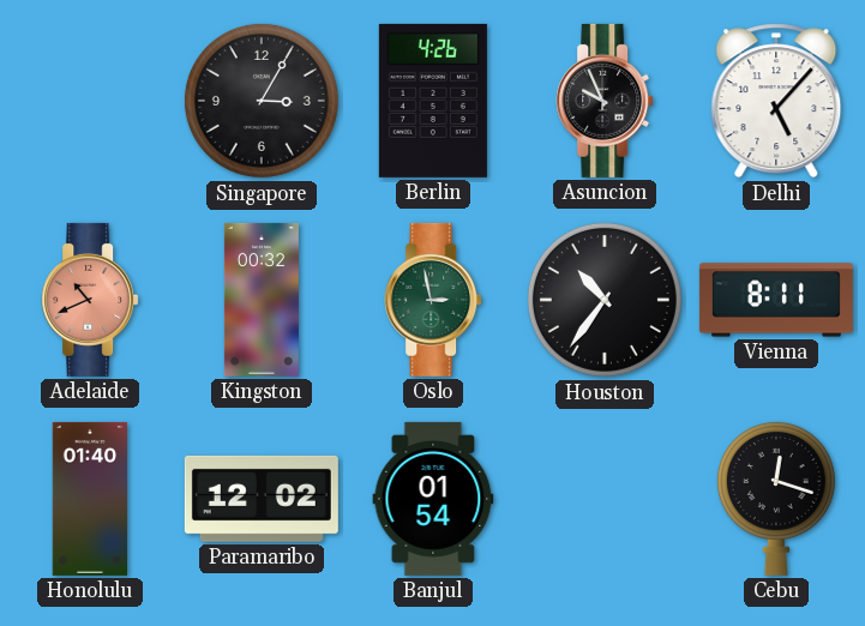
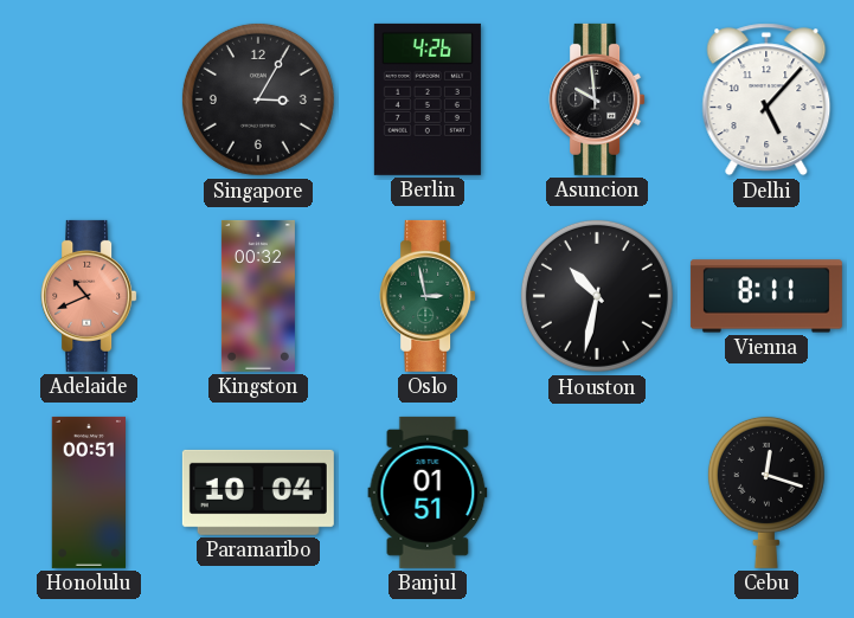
Asuncion: 9:56 -> 9:59 (597, 99)
Houston: 10:36 -> 10:32 (597, 296)
Honolulu: 01:40 -> 00:51 (88, 493)
Paramaribo: 12:02 -> 10:04 (258, 493)
Banjul: 01:54 -> 01:51 (428, 493)
